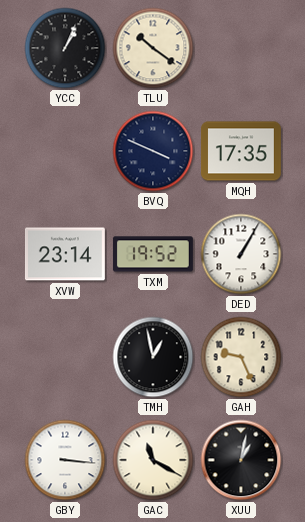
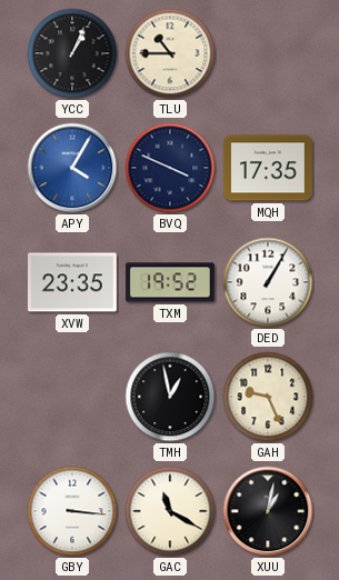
TLU: 10:21 -> 10:45 (170, 53)
APY: none -> 4:05 (72, 168)
XVW: 23:14 -> 23:35 (72, 282)
